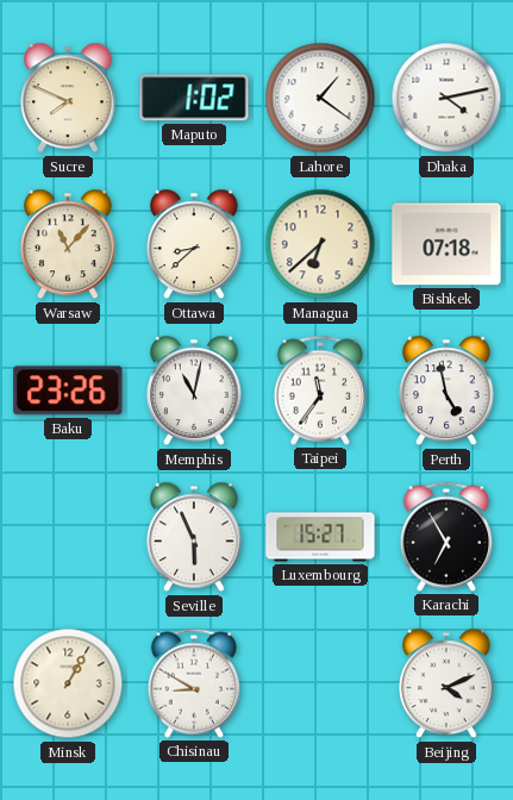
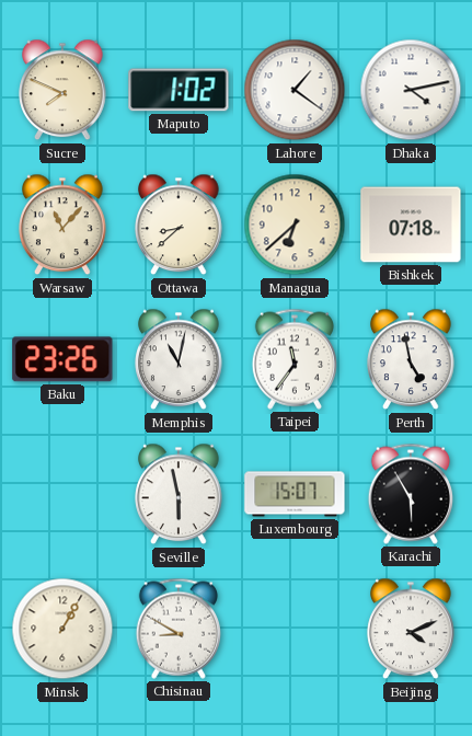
Seville: 5:56 -> 5:58 (179, 494)
Luxembourg: 15:27 -> 15:07 (295, 494)
Karachi: 6:55 -> 5:55 (410, 494)
